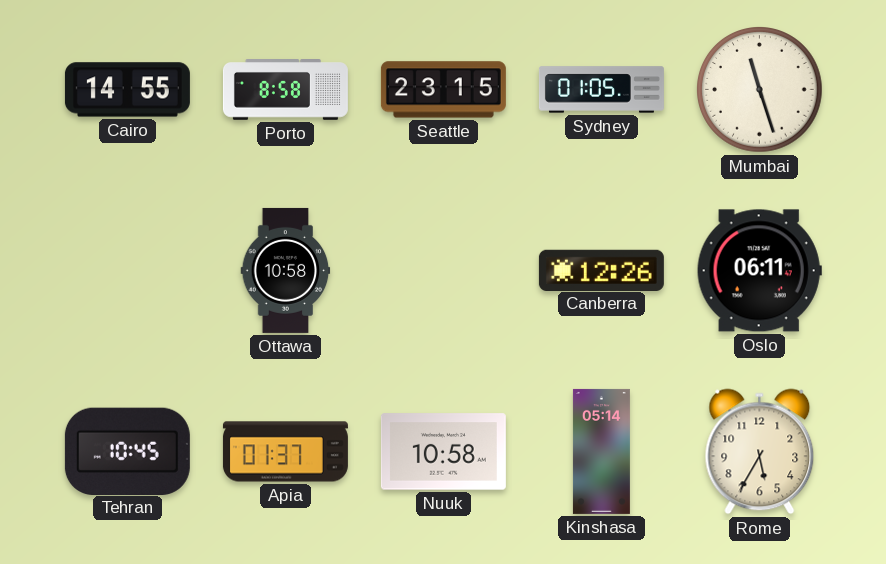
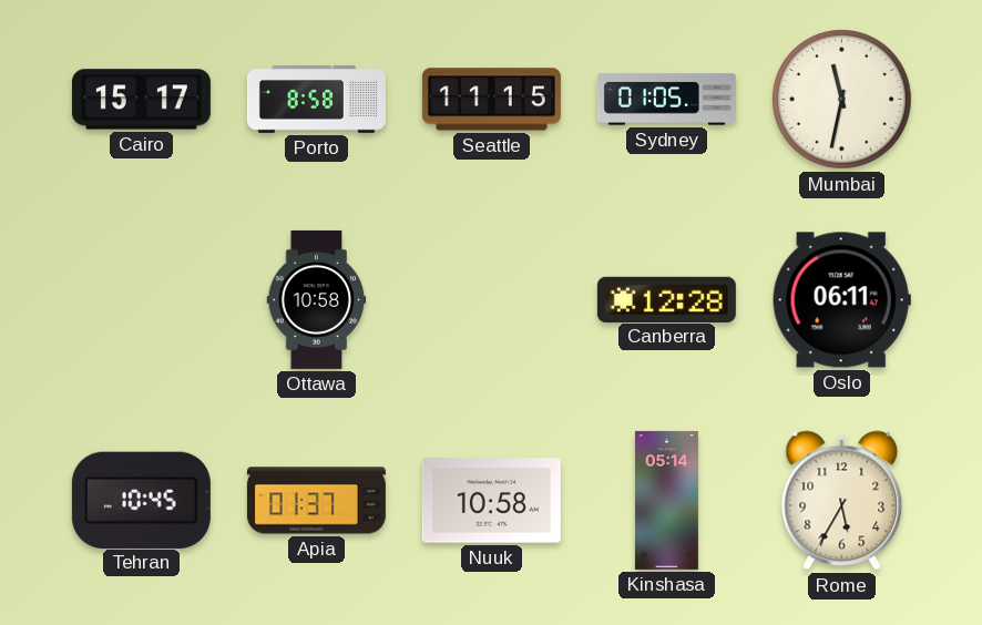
Cairo: 14:55 -> 15:17 (141, 100)
Seattle: 23:15 -> 11:15 (491, 100)
Mumbai: 11:27 -> 11:32 (842, 100)
Canberra: 12:26 -> 12:28 (666, 299)
